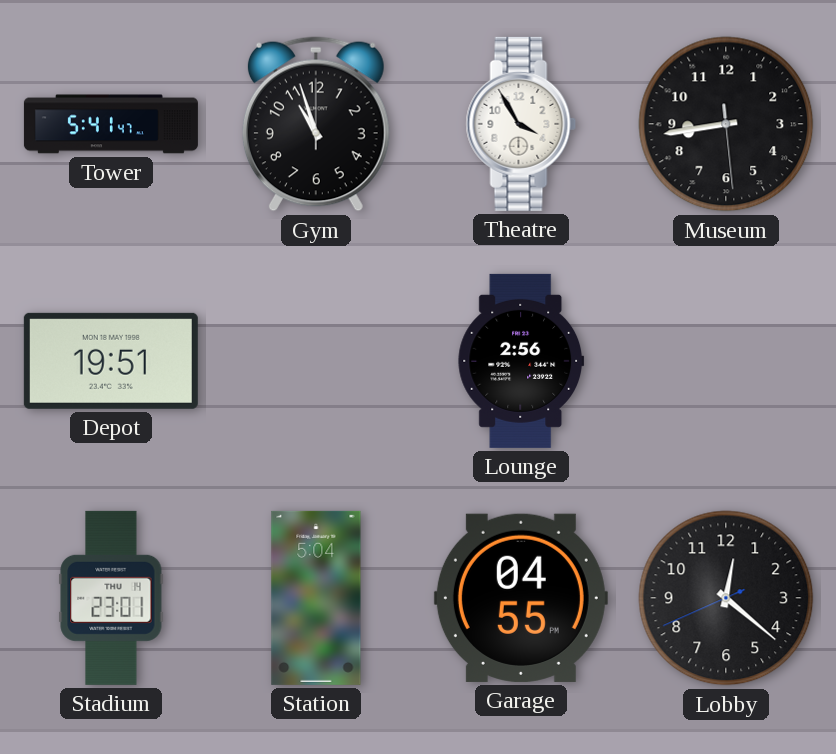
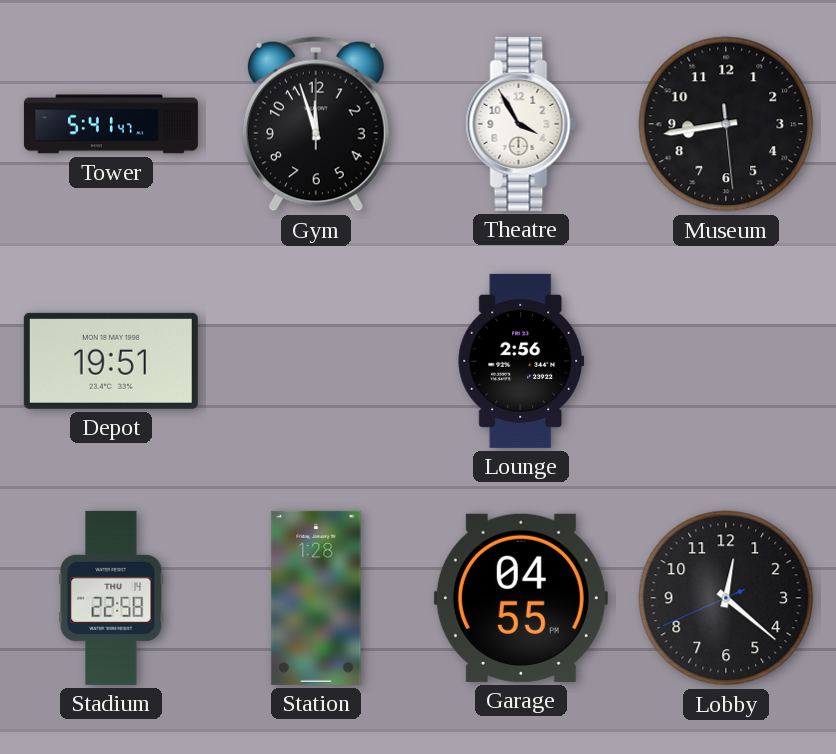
Gym: 10:57 -> 11:57 (316, 124)
Stadium: 23:01 -> 22:58 (111, 598)
Station: 5:04 -> 1:28 (316, 598)
